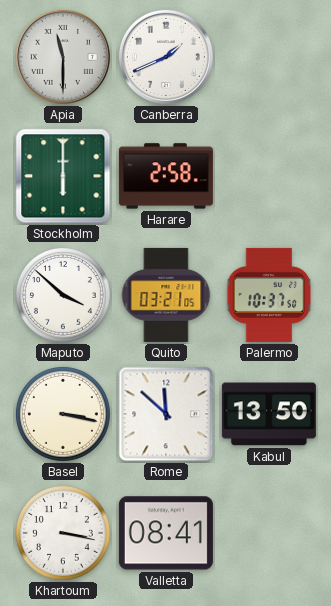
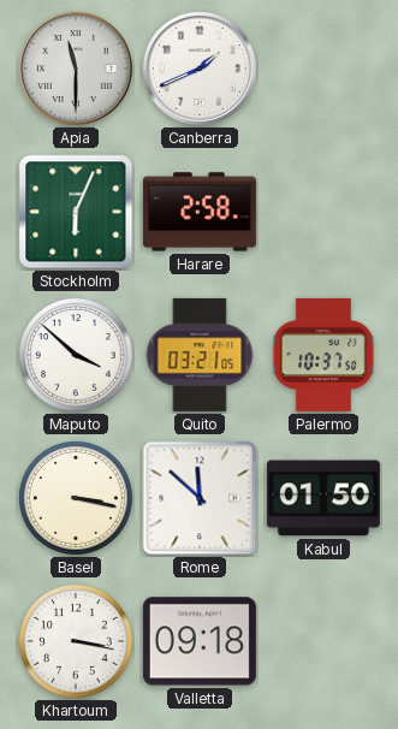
Stockholm: 6:00 -> 6:04 (76, 212)
Kabul: 13:50 -> 01:50 (323, 498)
Valletta: 08:41 -> 09:18 (200, 641)
